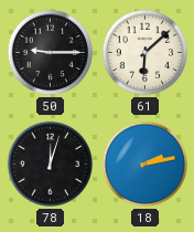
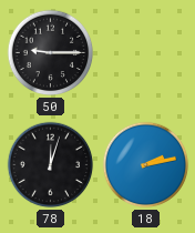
61: 6:08 -> none (145, 53)
